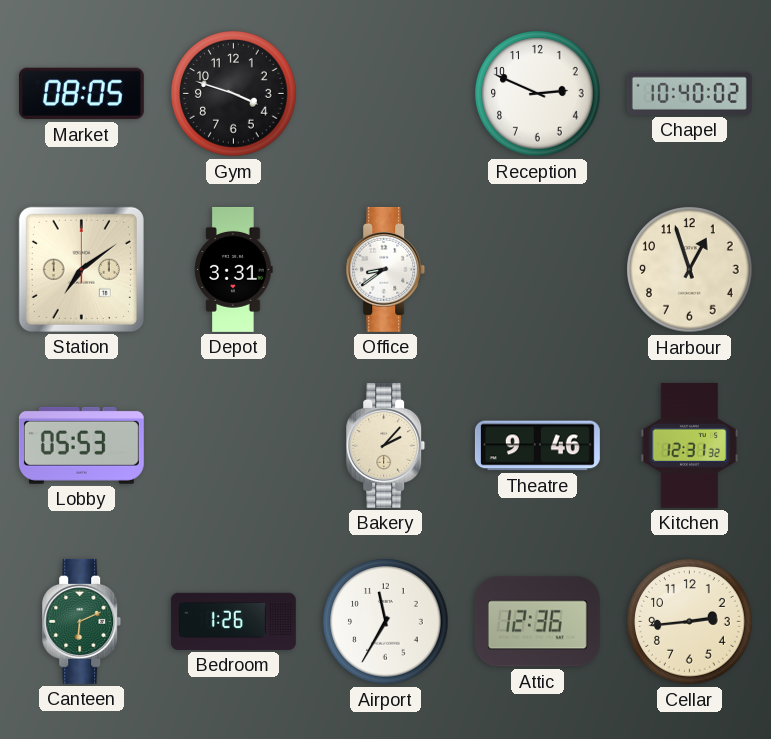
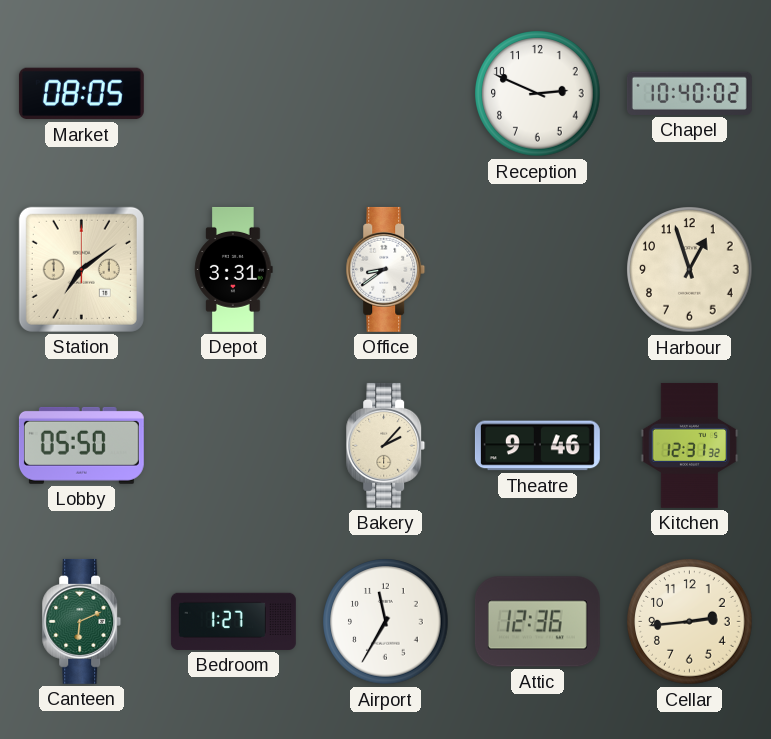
Gym: 3:48 -> none (234, 94)
Lobby: 05:53 -> 05:50 (81, 445)
Bedroom: 1:26 -> 1:27 (233, 621)
